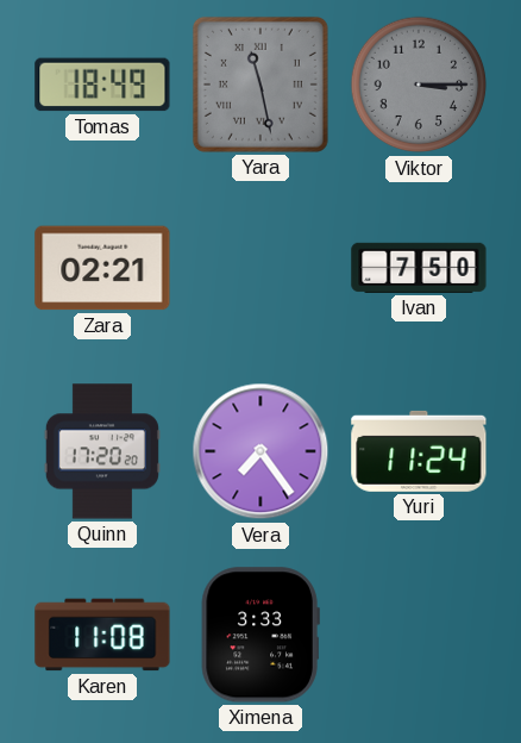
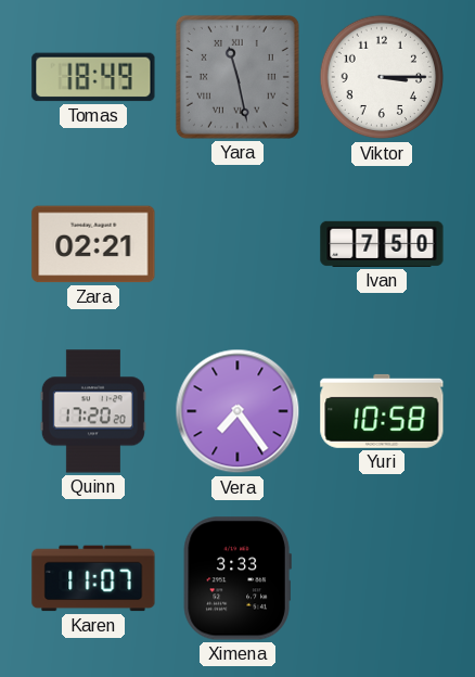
Viktor dial: grey -> white (382, 77)
Yuri: 11:24 -> 10:58 (382, 411)
Karen: 11:08 -> 11:07 (93, 578)
